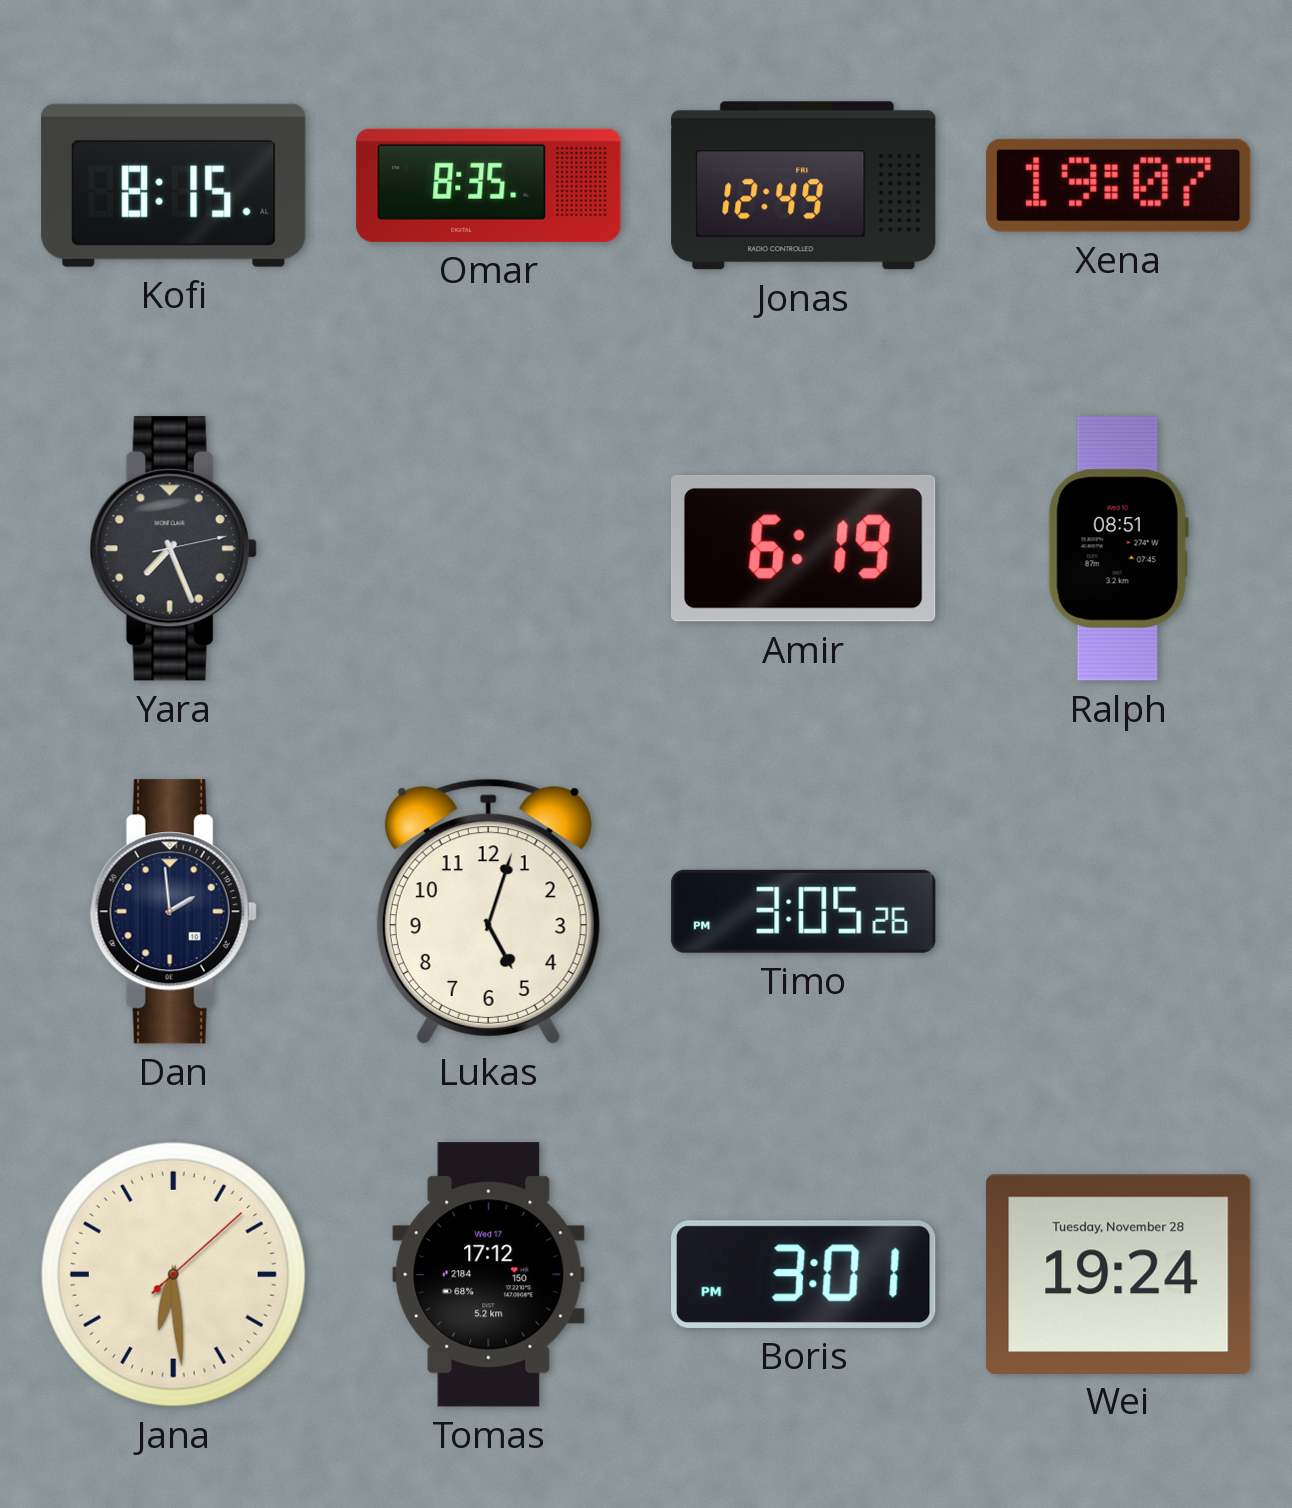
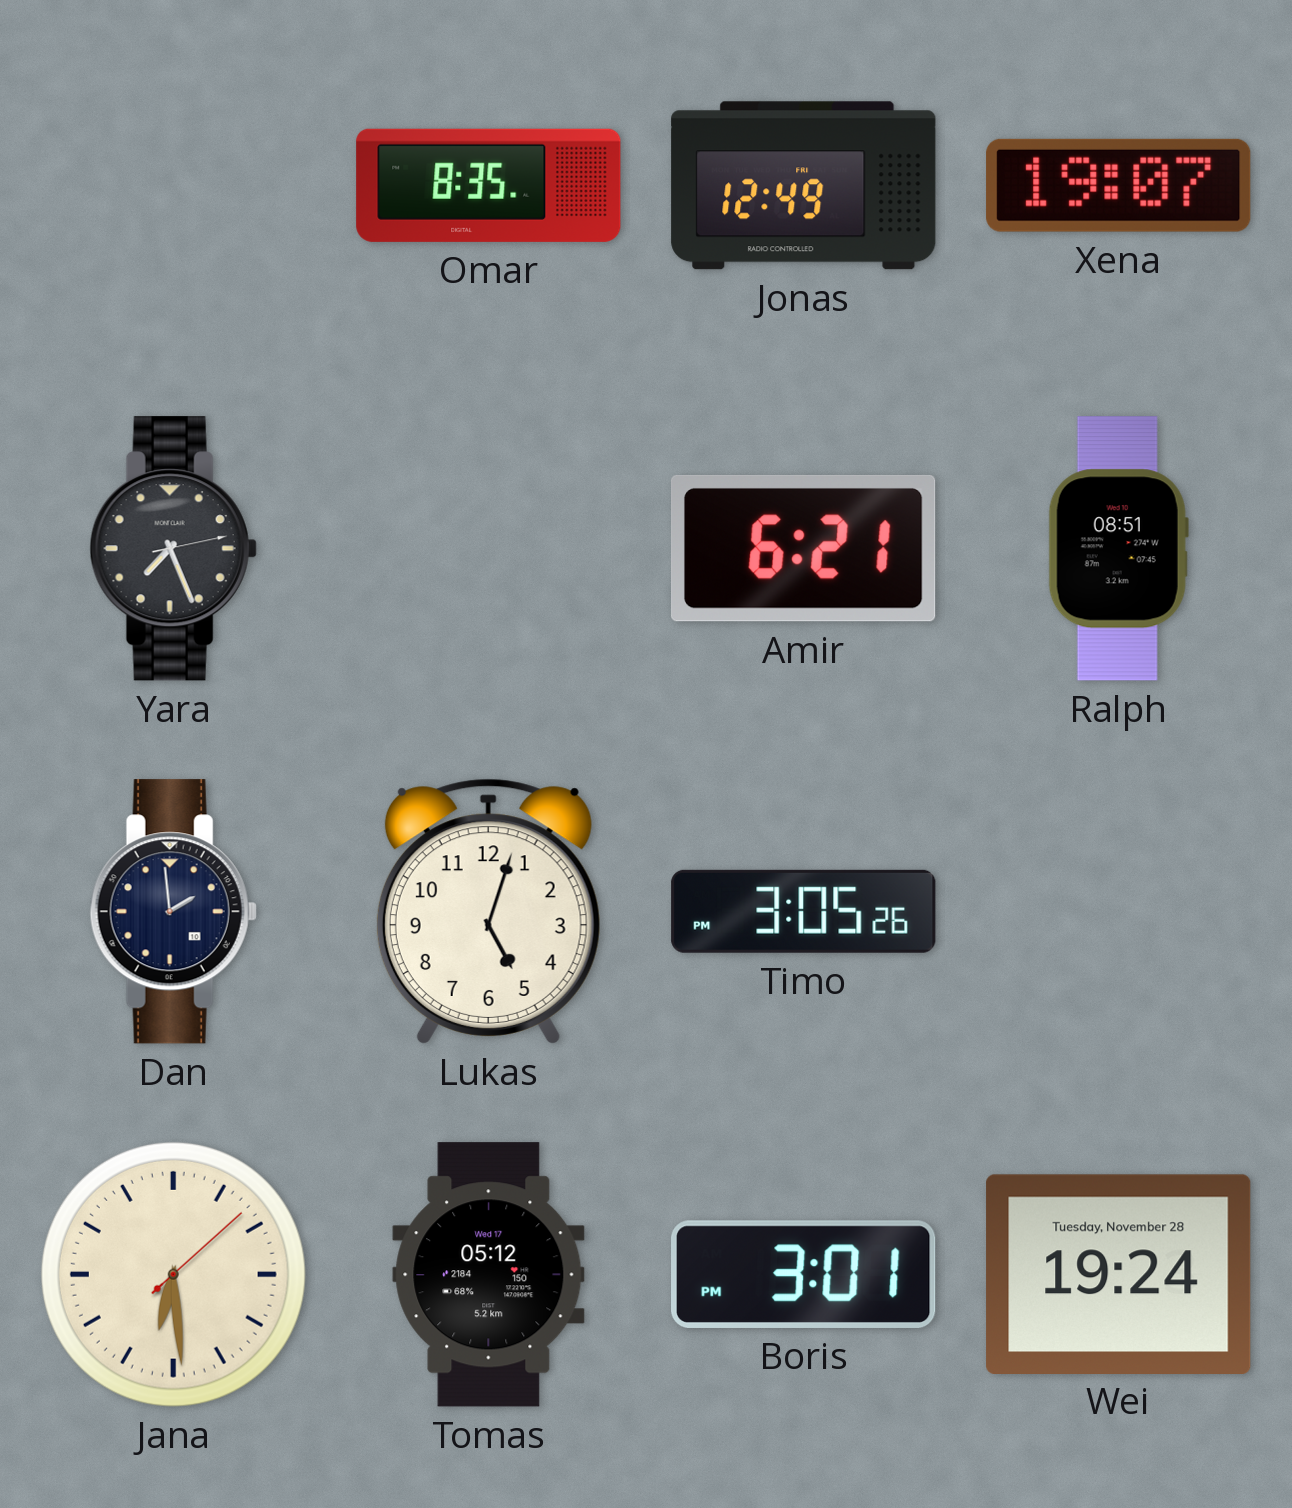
Kofi: 8:15 -> none (174, 185)
Amir: 6:19 -> 6:21 (803, 548)
Tomas: 17:12 -> 05:12 (489, 1275)
